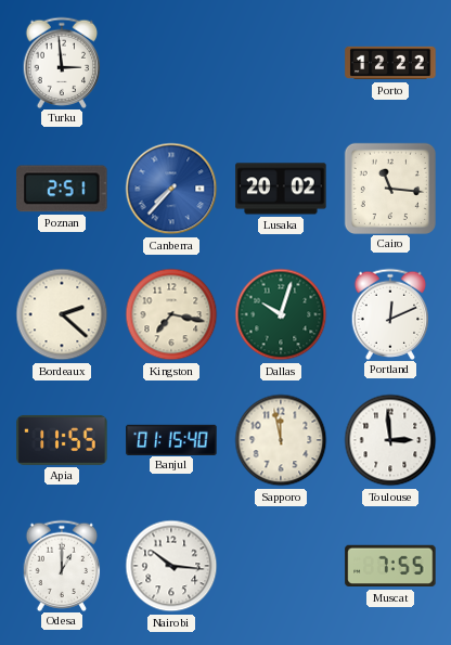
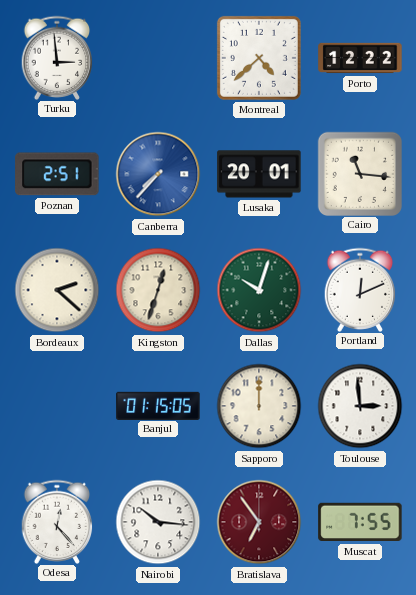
Montreal: none -> 4:38 (259, 58)
Lusaka: 20:02 -> 20:01 (259, 174)
Kingston: 7:17 -> 12:33 (158, 290)
Apia: 11:55 -> none (62, 440)
Banjul: 01:15:40 -> 01:15:05 (158, 405)
Sapporo: 11:58 -> 12:00 (259, 406)
Odesa: 1:00 -> 12:23 (57, 521)
Bratislava: none -> 6:54 (259, 522)
